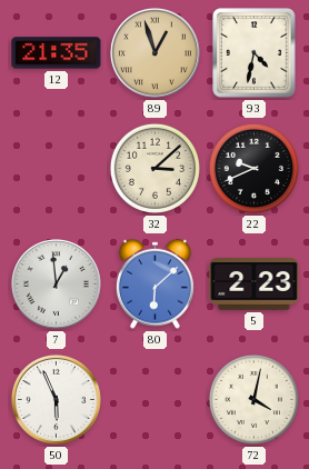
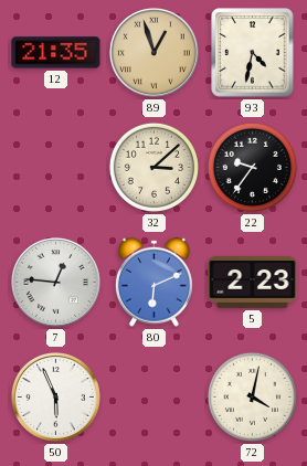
22: 9:41 -> 9:36 (252, 167)
7: 12:59 -> 12:46 (55, 282)
80: 6:08 -> 6:11 (153, 282)
